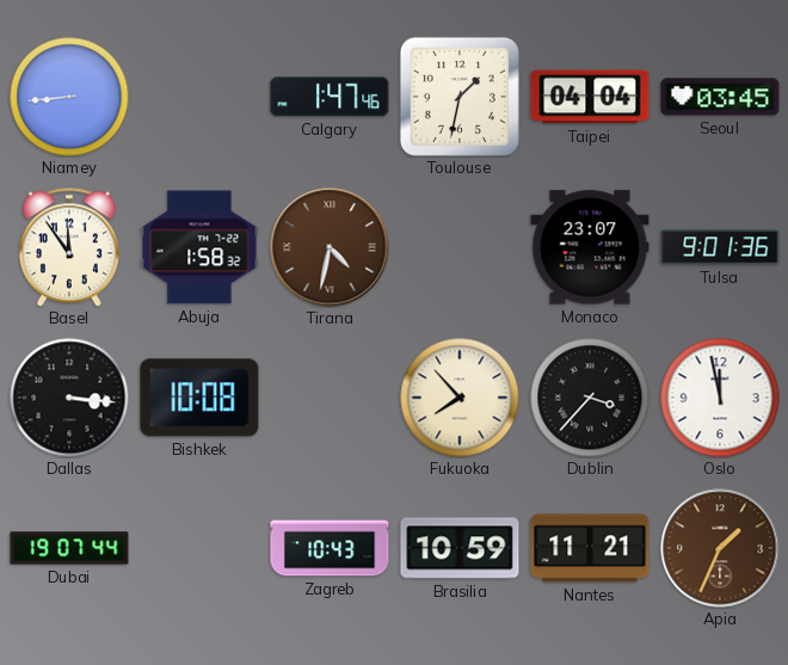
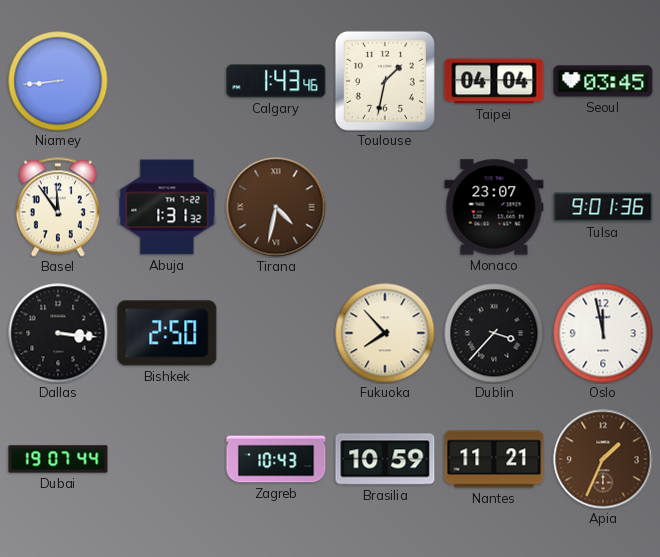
Calgary: 1:47 -> 1:43 (276, 81)
Abuja: 1:58 -> 1:31 (167, 207)
Bishkek: 10:08 -> 2:50 (167, 333)
